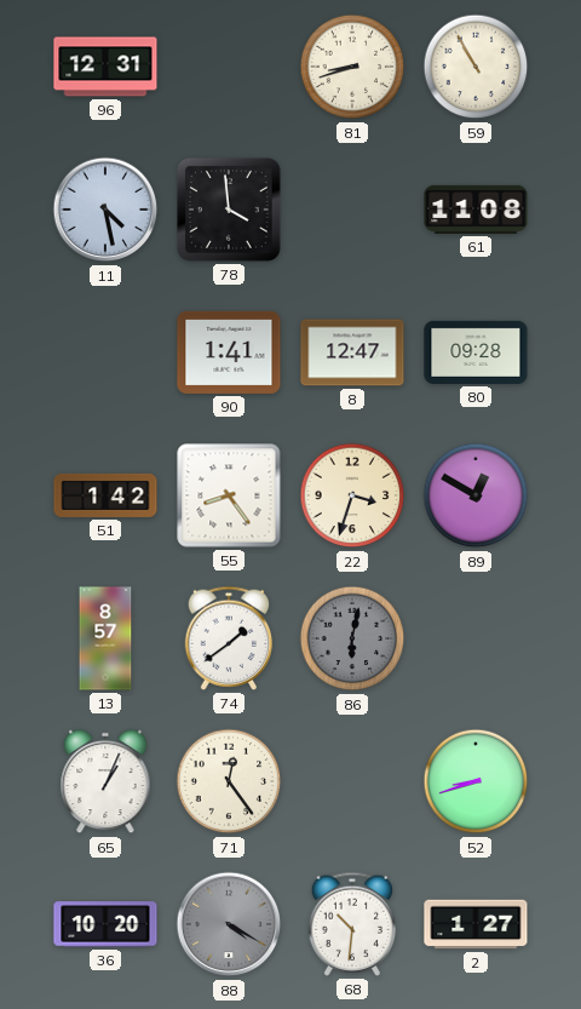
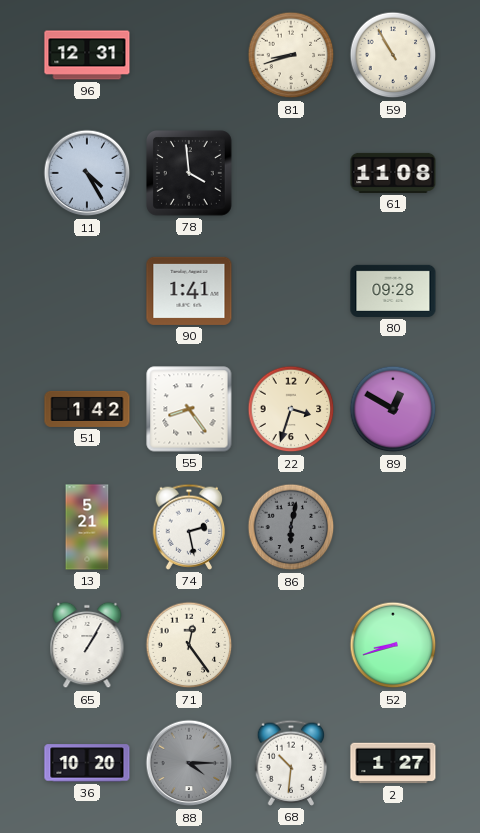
11: 4:28 -> 4:25 (87, 173)
8: 12:47 -> none (352, 352)
13: 8:57 -> 5:21 (87, 527)
74: 1:39 -> 2:28 (189, 527)
65: 1:04 -> 1:05 (87, 645)
88: 4:20 -> 4:15 (189, 763)
